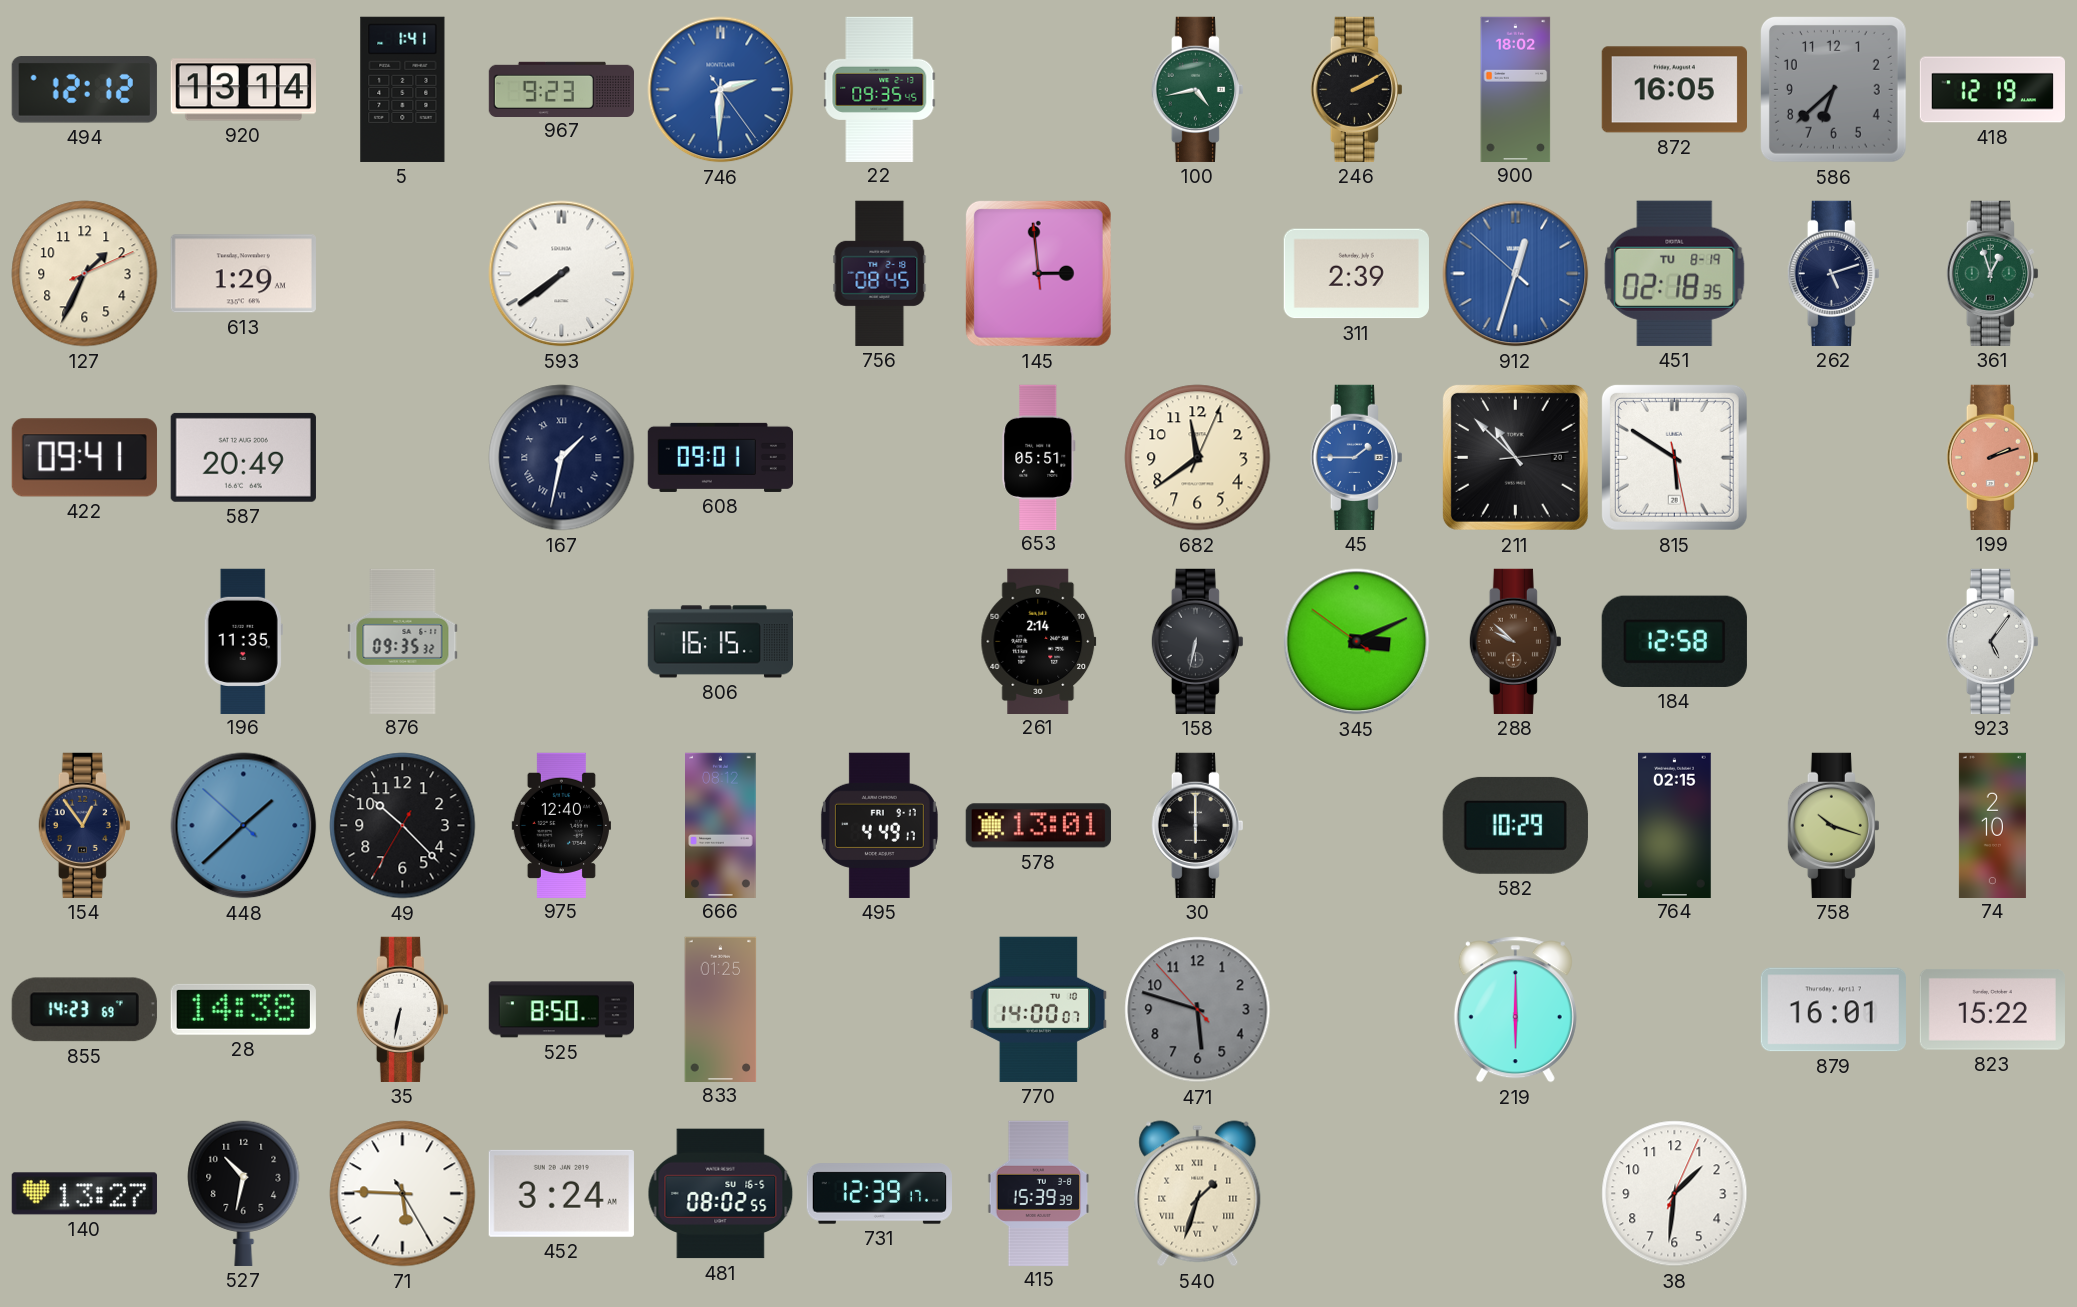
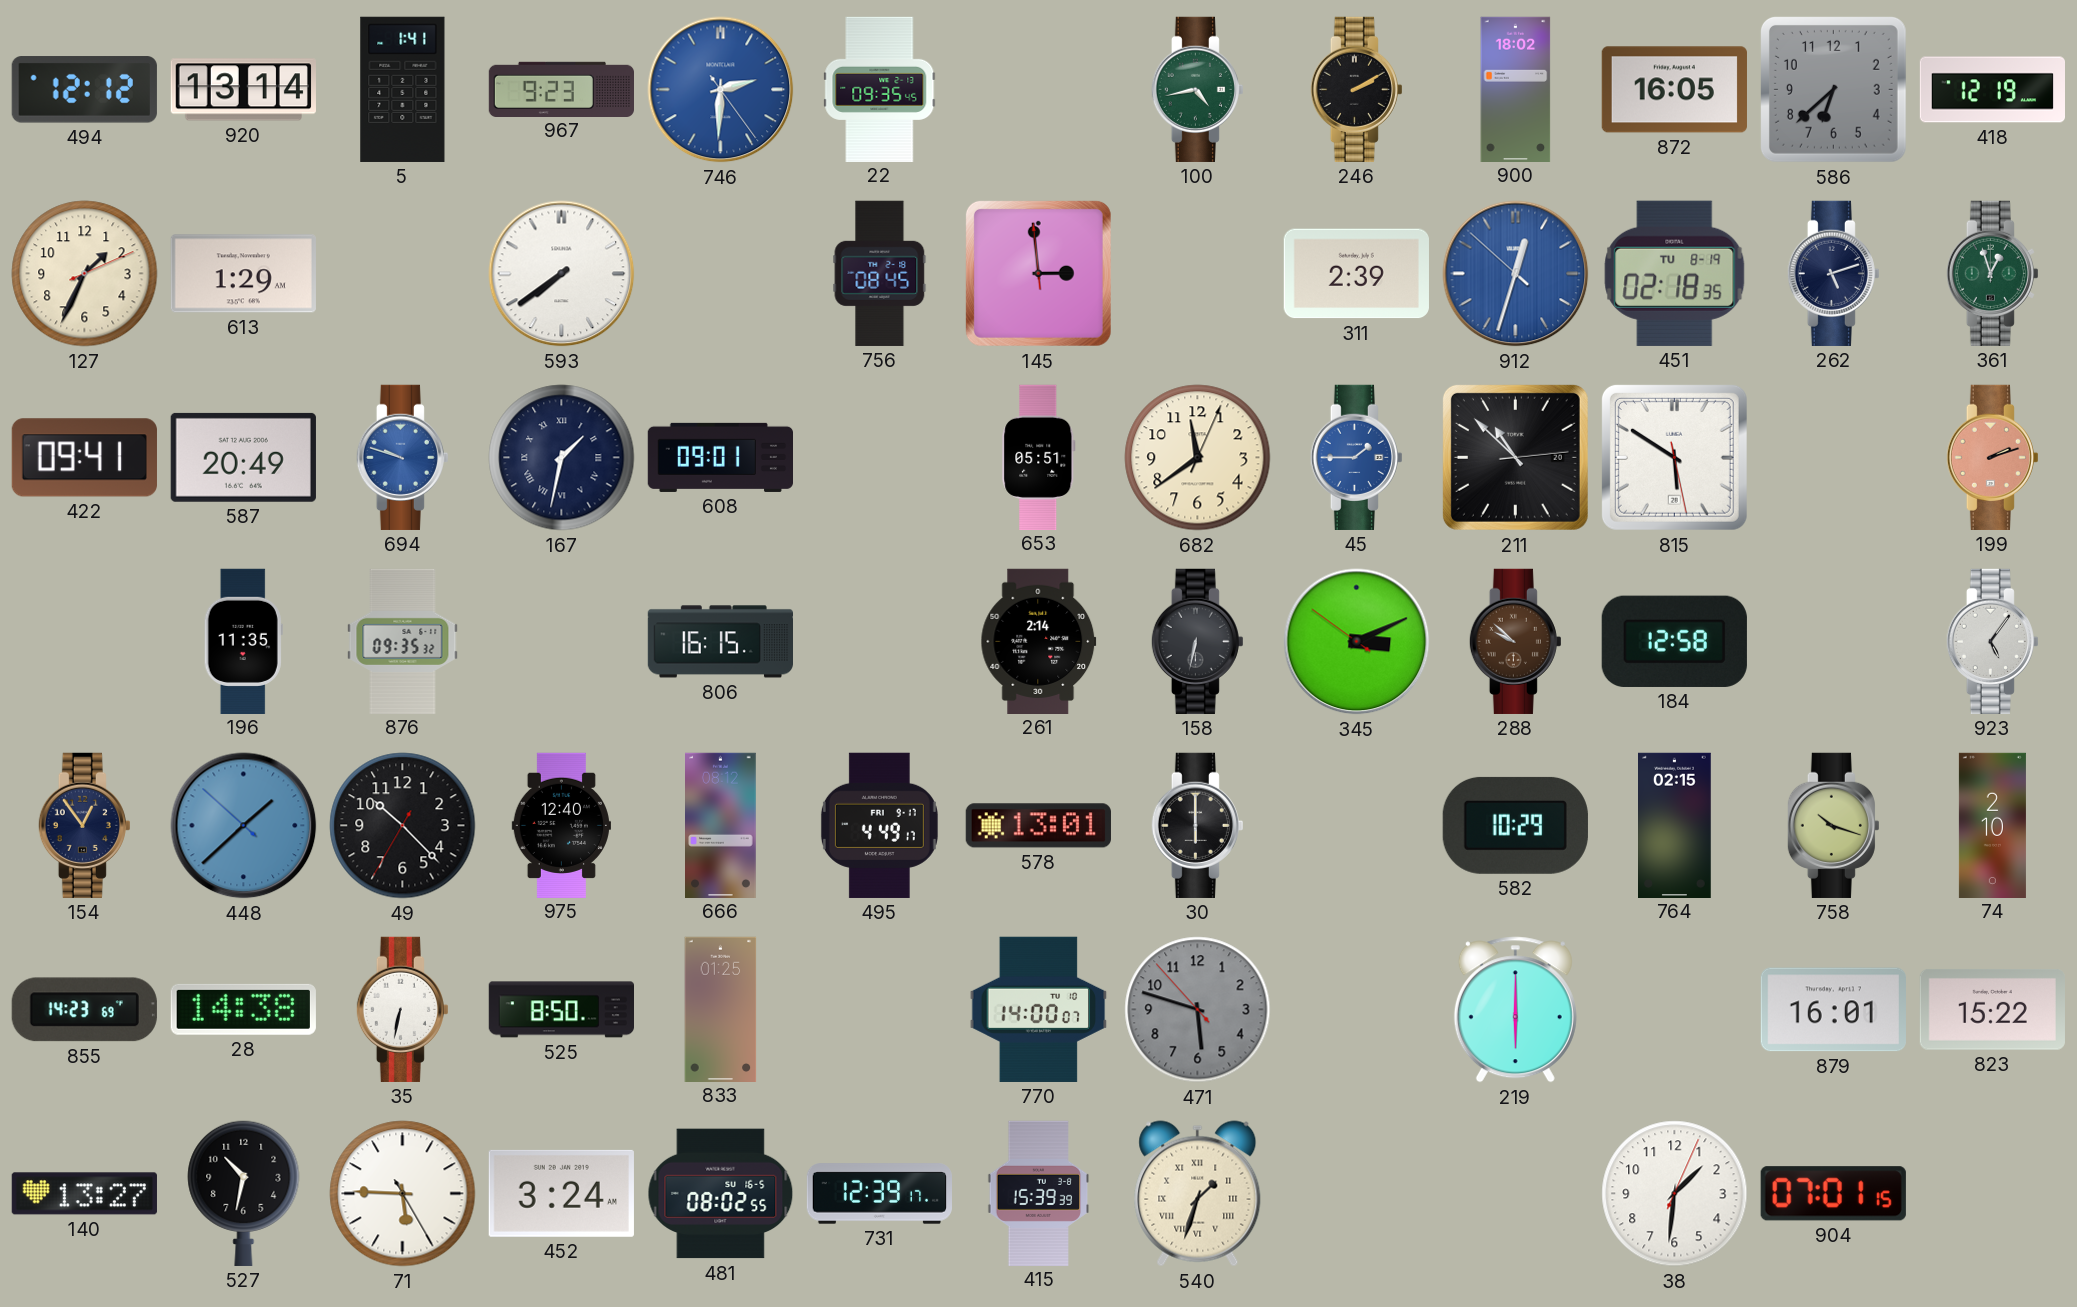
694: none -> 9:48 (402, 457)
904: none -> 07:01 (1833, 1194)
